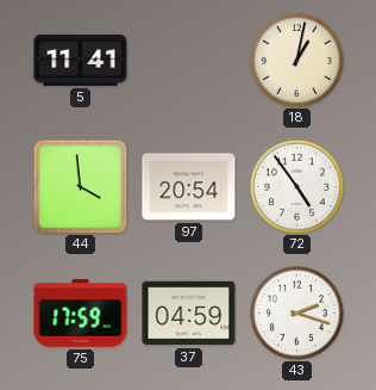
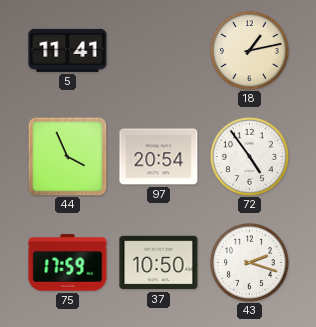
18: 1:02 -> 1:13 (249, 50)
44: 3:59 -> 3:56 (67, 156)
37: 04:59 -> 10:50 (159, 263)
